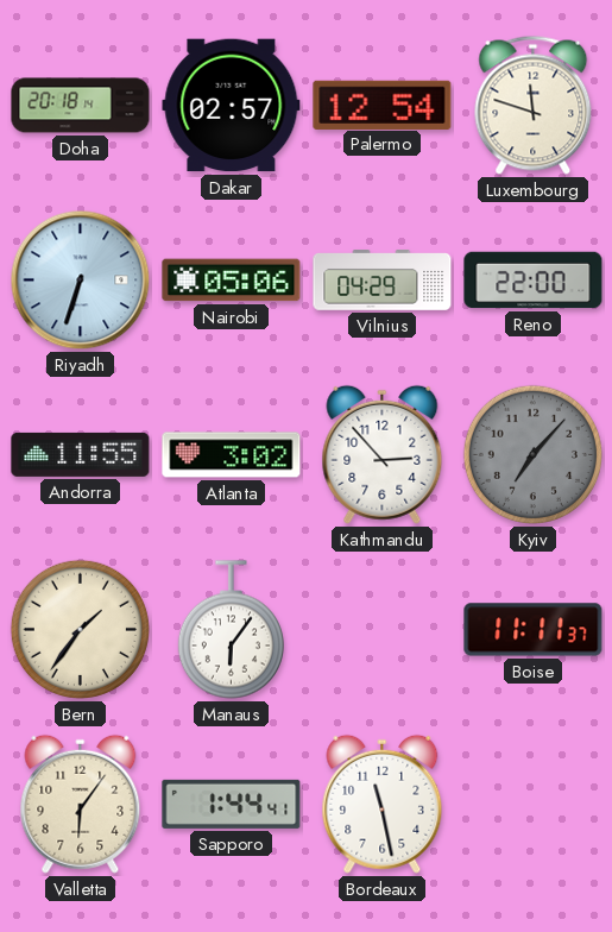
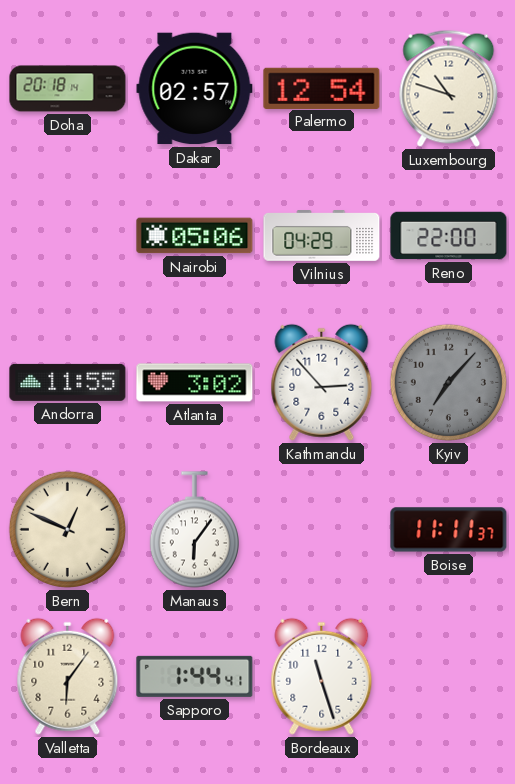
Luxembourg: 11:48 -> 10:48 (449, 88)
Riyadh: 6:33 -> none (81, 281)
Bern: 1:36 -> 12:49 (67, 529)
Bordeaux: 11:28 -> 11:27 (322, 676)
